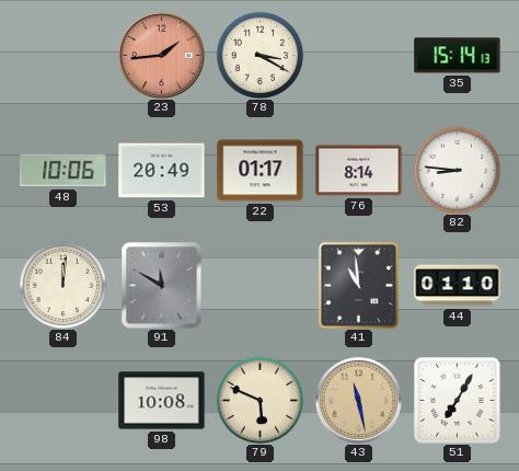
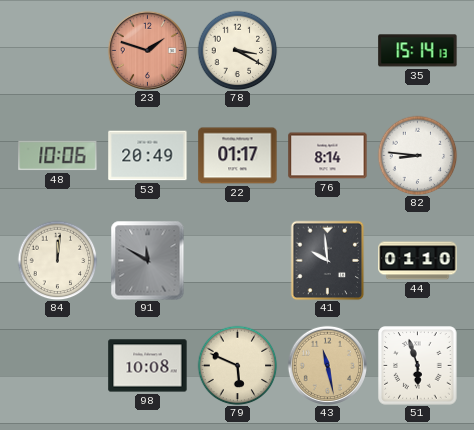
23: 1:44 -> 1:48 (147, 50)
41: 10:59 -> 9:59 (328, 260)
51: 7:05 -> 5:57 (418, 366)
